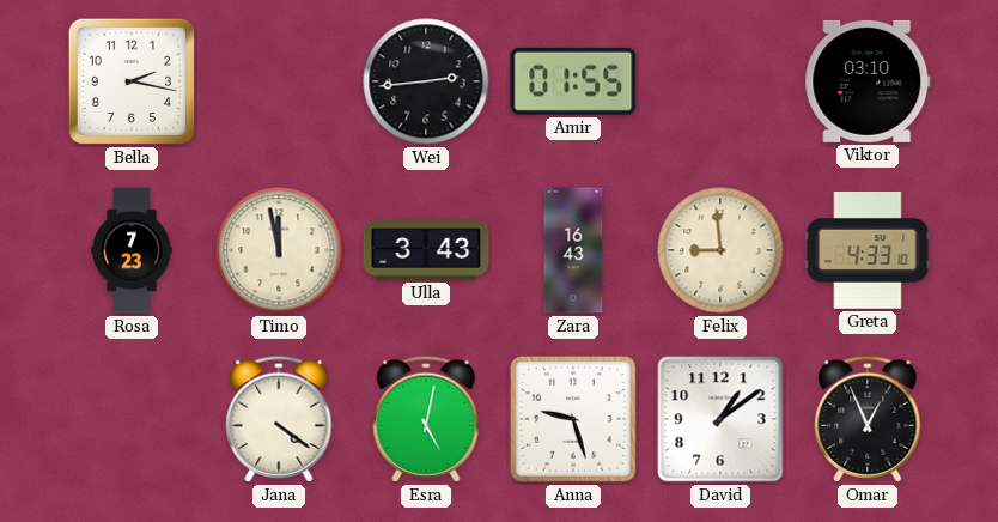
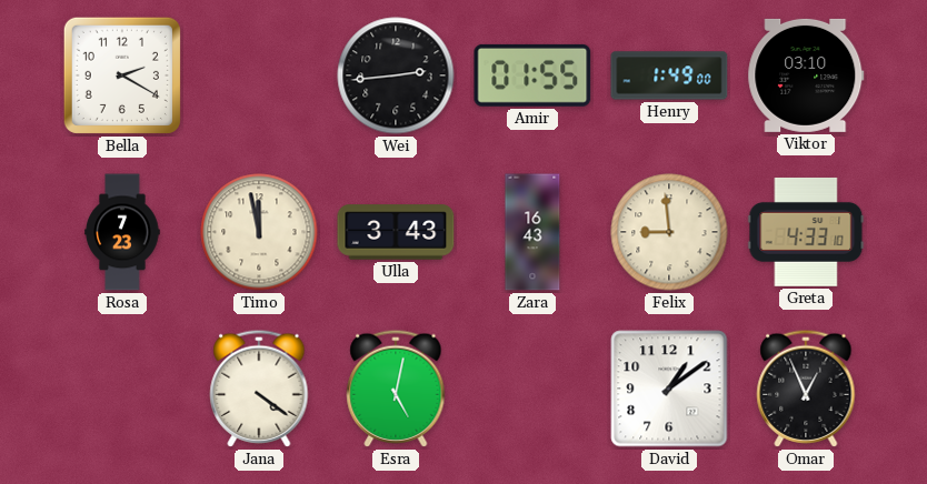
Bella: 2:17 -> 2:20 (122, 75)
Henry: none -> 1:49 (669, 75)
Anna: 9:27 -> none (574, 420)
